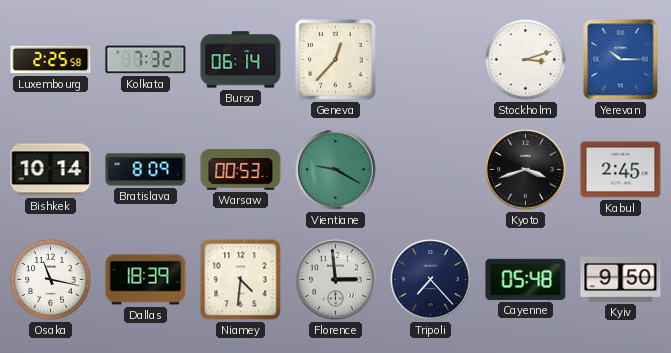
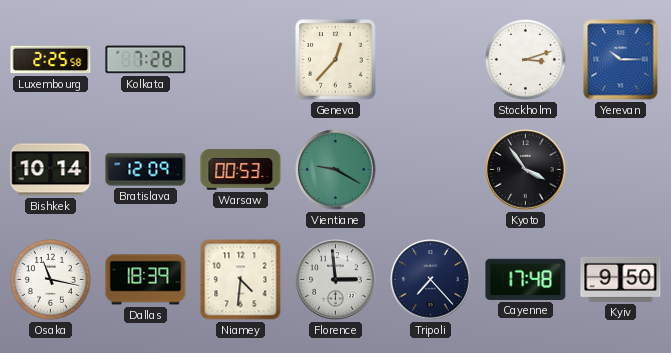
Kolkata: 7:32 -> 7:28 (146, 60)
Bursa: 06:14 -> none (241, 60)
Bratislava: 8:09 -> 12:09 (146, 170)
Kyoto: 3:42 -> 3:54 (526, 170)
Kabul: 2:45 -> none (621, 170)
Cayenne: 05:48 -> 17:48 (526, 279)
